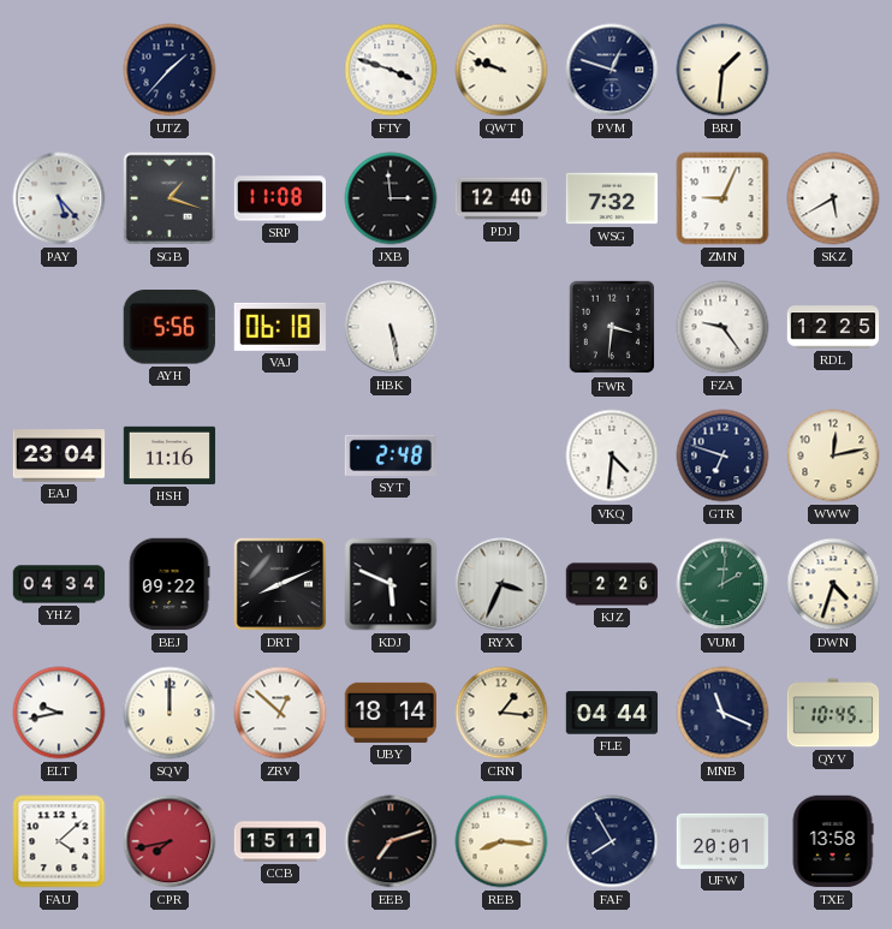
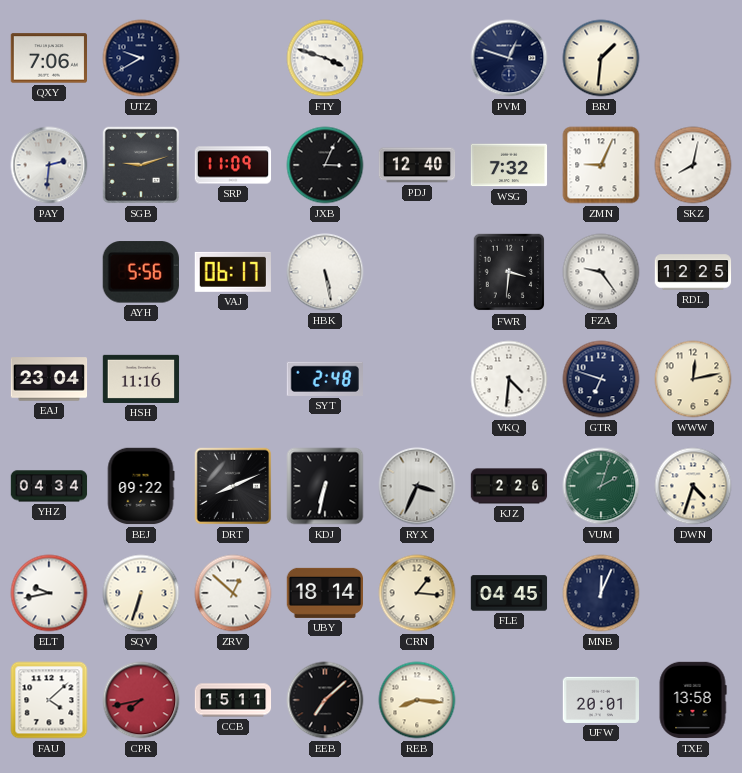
QXY: none -> 7:06 (49, 58)
UTZ: 1:37 -> 9:40 (141, 58)
QWT: 9:48 -> none (501, 70)
PAY: 5:23 -> 2:31 (49, 165)
SGB: 1:18 -> 9:12 (141, 165)
SRP: 11:08 -> 11:09 (233, 165)
JXB: 2:59 -> 3:04 (325, 165)
SKZ: 5:40 -> 8:02 (693, 165)
VAJ: 06:18 -> 06:17 (233, 272)
KDJ: 5:49 -> 6:32 (325, 486)
VUM: 2:01 -> 2:03 (601, 486)
SQV: 12:00 -> 6:33 (141, 593)
FLE: 04:44 -> 04:45 (509, 593)
MNB: 11:19 -> 12:04 (601, 593)
QYV: 10:45 -> none (833, 713)
EEB: 7:12 -> 7:08 (325, 700)
FAF: 7:55 -> none (612, 841)
